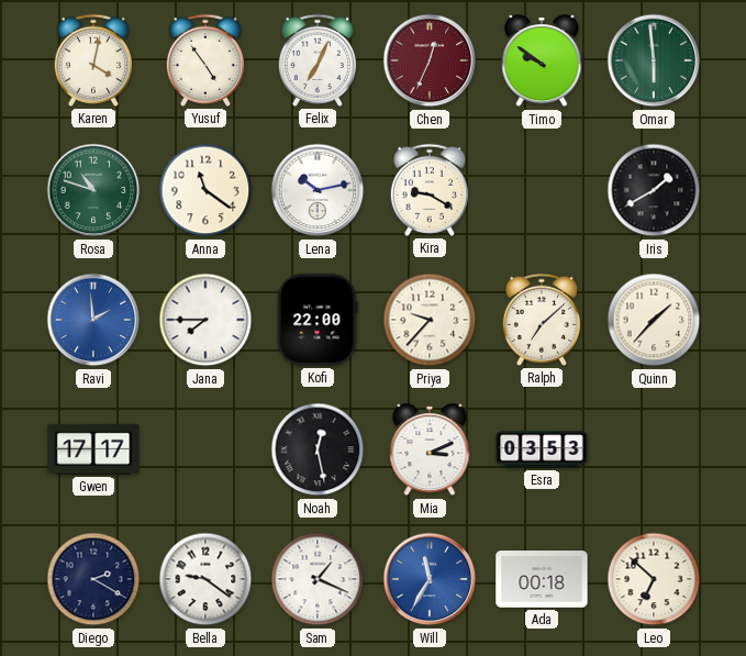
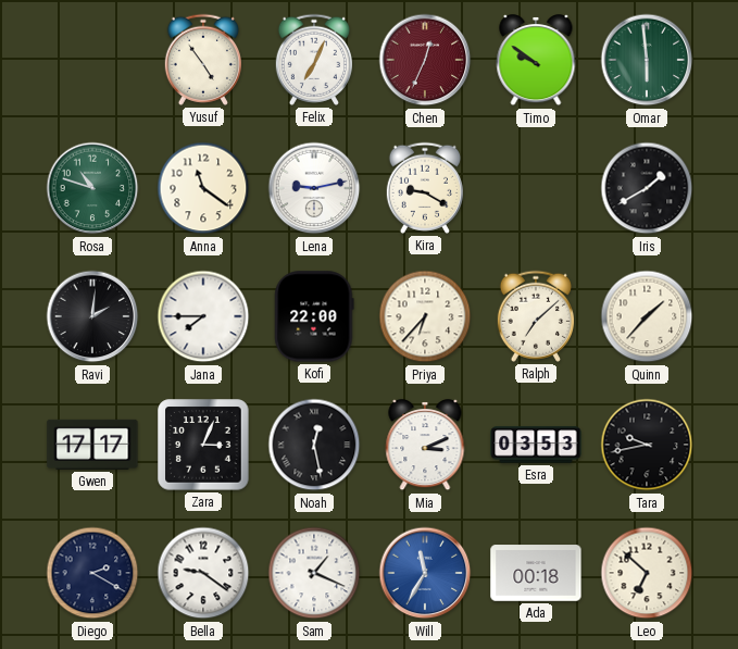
Karen: 4:02 -> none (93, 60)
Lena: 10:13 -> 9:13 (314, 188)
Ravi: 1:59 -> 2:01 (92, 316)
Ravi dial: blue -> black (92, 316)
Priya: 9:37 -> 6:37 (425, 316)
Zara: none -> 3:04 (203, 445)
Tara: none -> 9:43 (647, 445)
